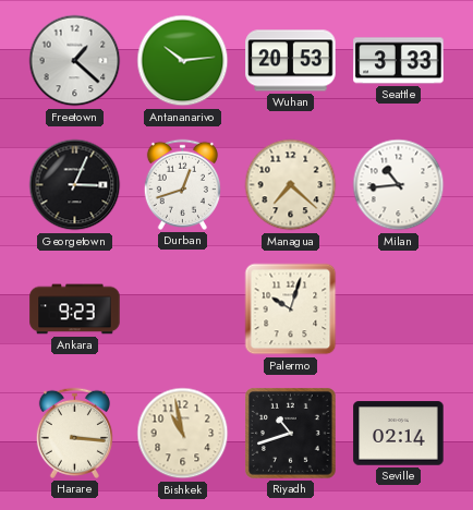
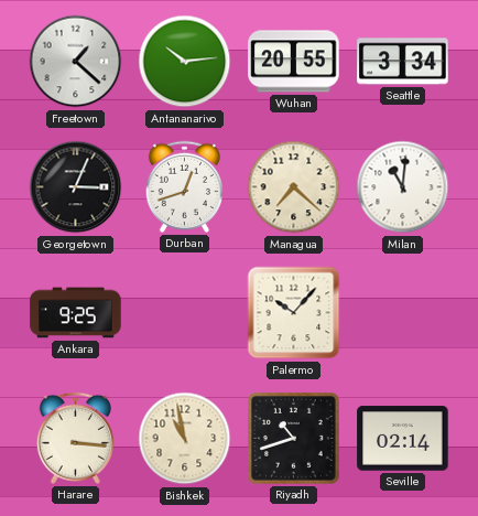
Wuhan: 20:53 -> 20:55 (294, 62)
Seattle: 3:33 -> 3:34 (403, 62)
Milan: 10:44 -> 11:01 (403, 187)
Ankara: 9:23 -> 9:25 (76, 313)
Palermo: 10:03 -> 10:07 (294, 313)
